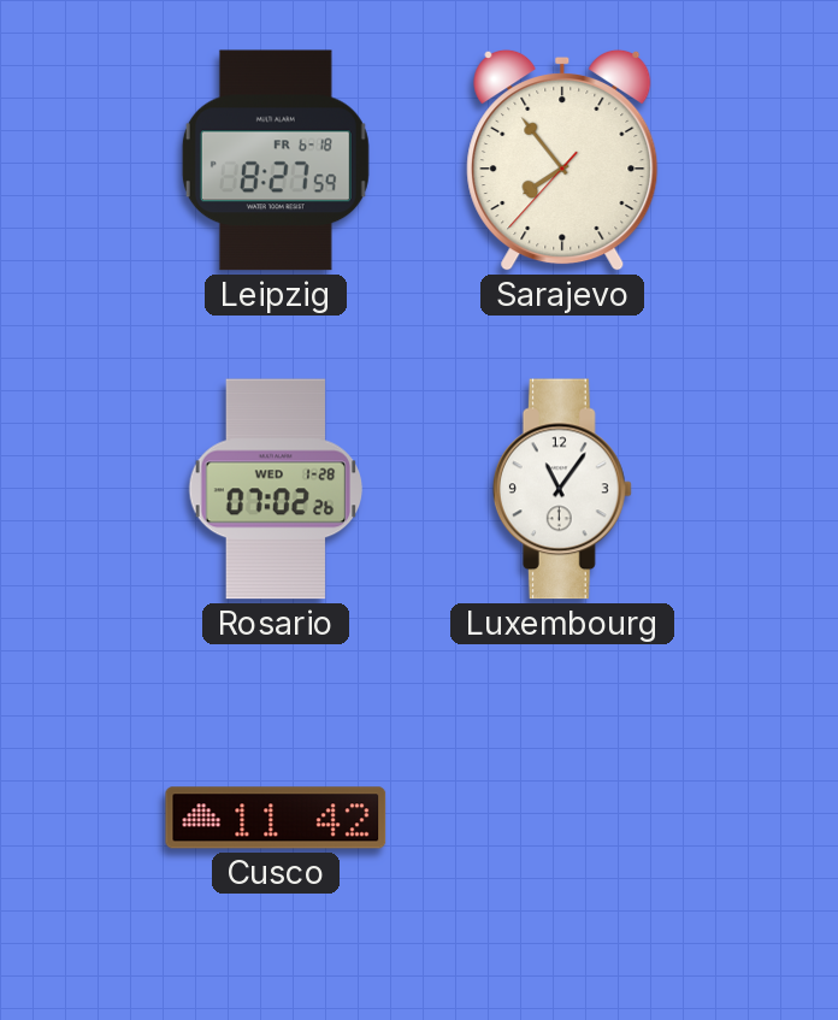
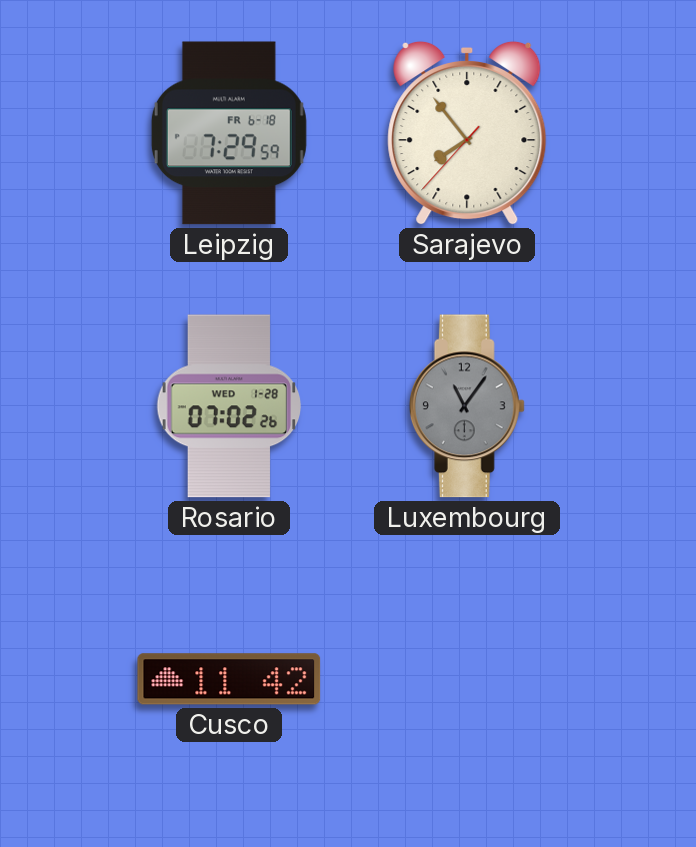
Leipzig: 8:27 -> 7:29 (229, 133)
Luxembourg dial: white -> grey (467, 406)
